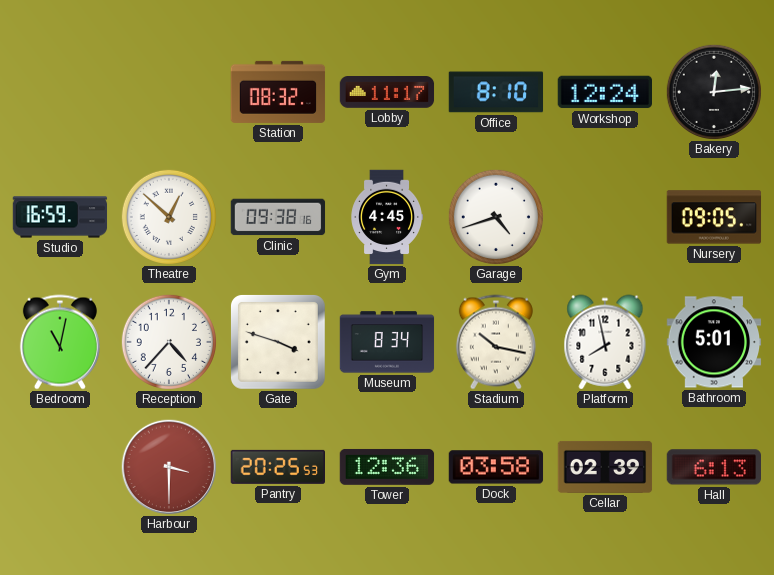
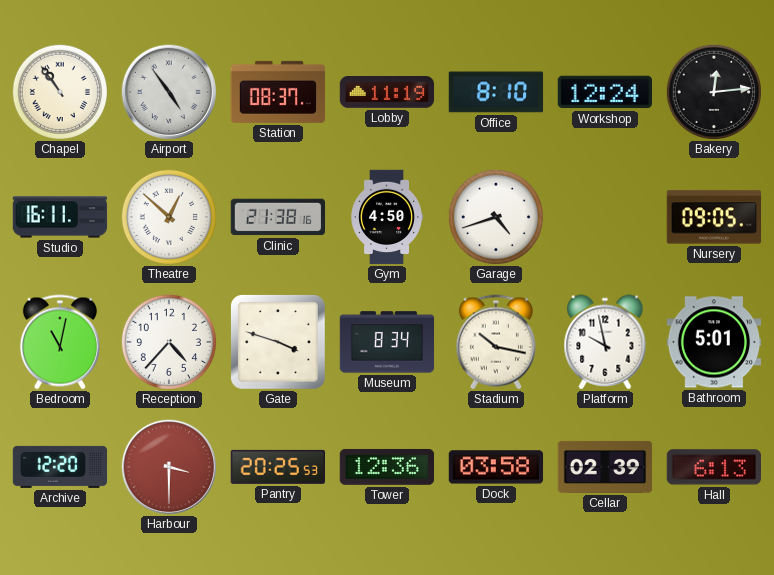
Chapel: none -> 10:54 (60, 92)
Airport: none -> 4:54 (169, 92)
Station: 08:32 -> 08:37 (278, 92)
Lobby: 11:17 -> 11:19 (387, 93)
Studio: 16:59 -> 16:11 (60, 217)
Clinic: 09:38 -> 21:38 (278, 217)
Gym: 4:45 -> 4:50 (386, 217)
Platform: 7:58 -> 9:58 (605, 342)
Archive: none -> 12:20 (60, 467)
